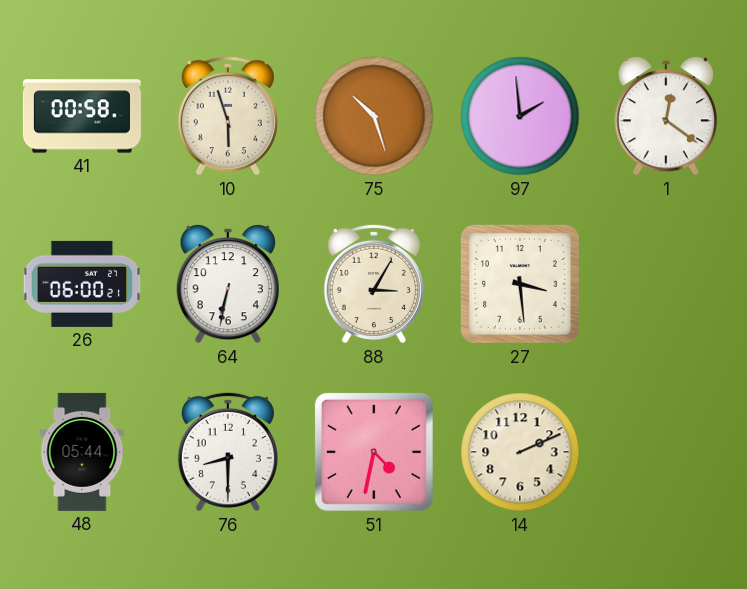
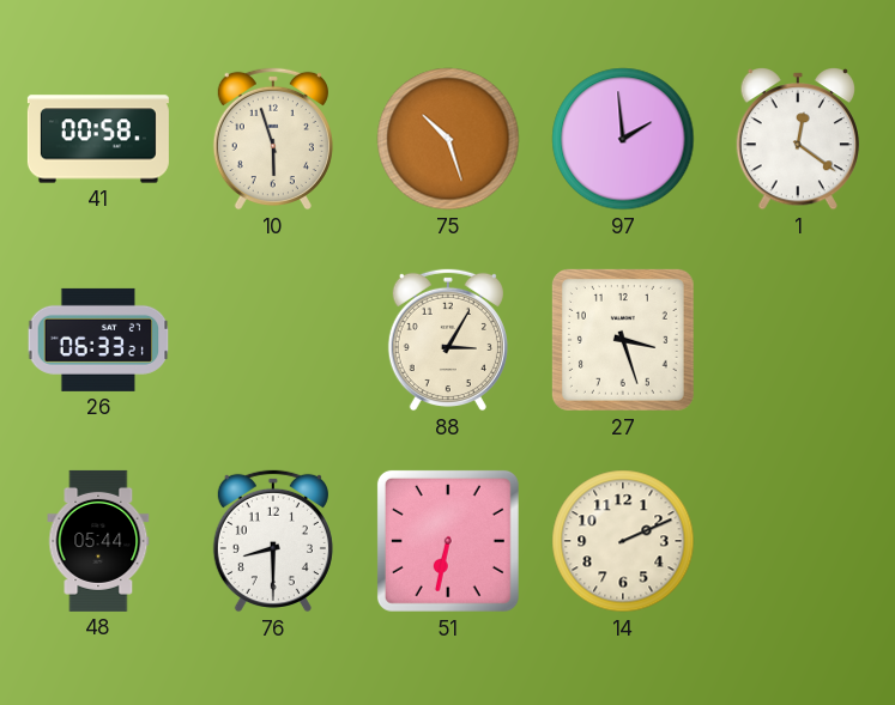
26: 06:00 -> 06:33 (98, 340)
64: 6:32 -> none (227, 285)
27: 3:29 -> 3:27 (623, 340)
51: 4:32 -> 6:32 (448, 541)
